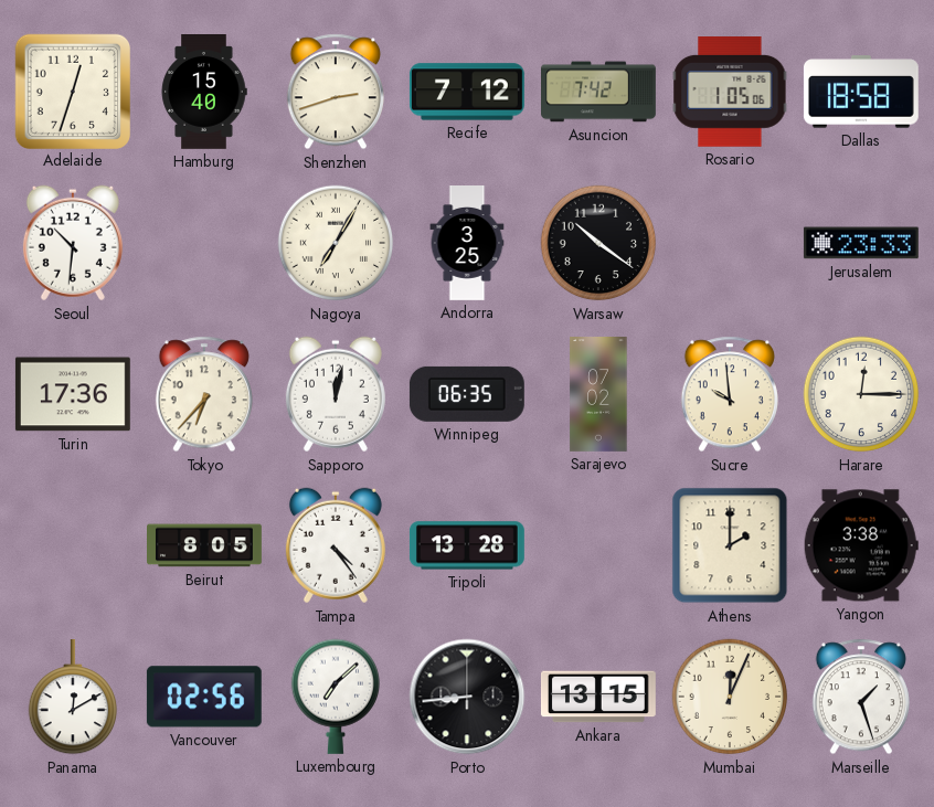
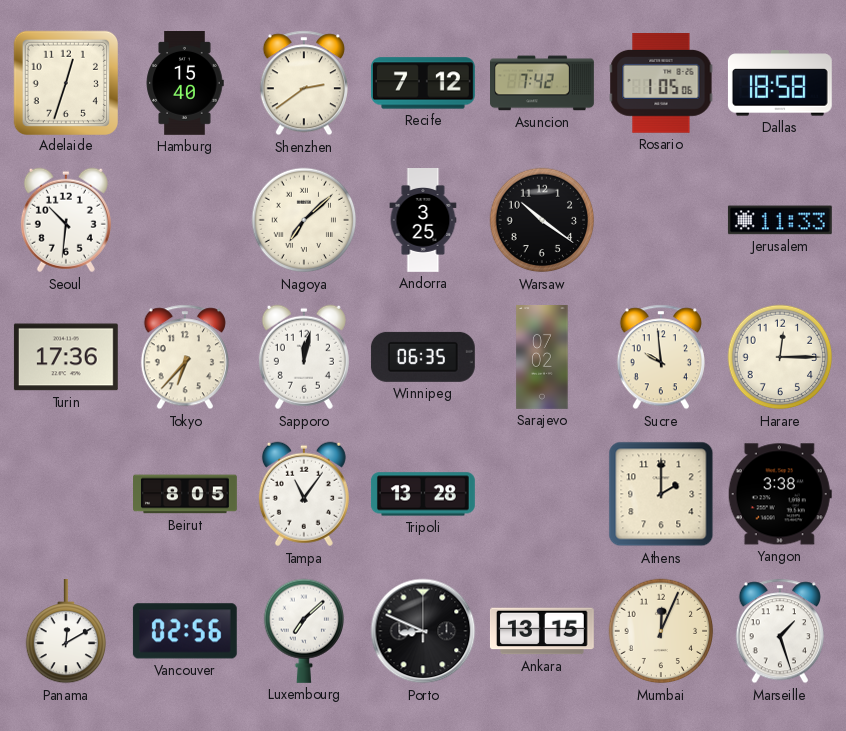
Shenzhen: 2:42 -> 2:39 (304, 83)
Nagoya: 7:05 -> 7:08 (304, 220)
Jerusalem: 23:33 -> 11:33 (780, 220)
Tampa: 4:24 -> 11:06 (304, 494)
Porto: 8:44 -> 8:49 (423, 631)
